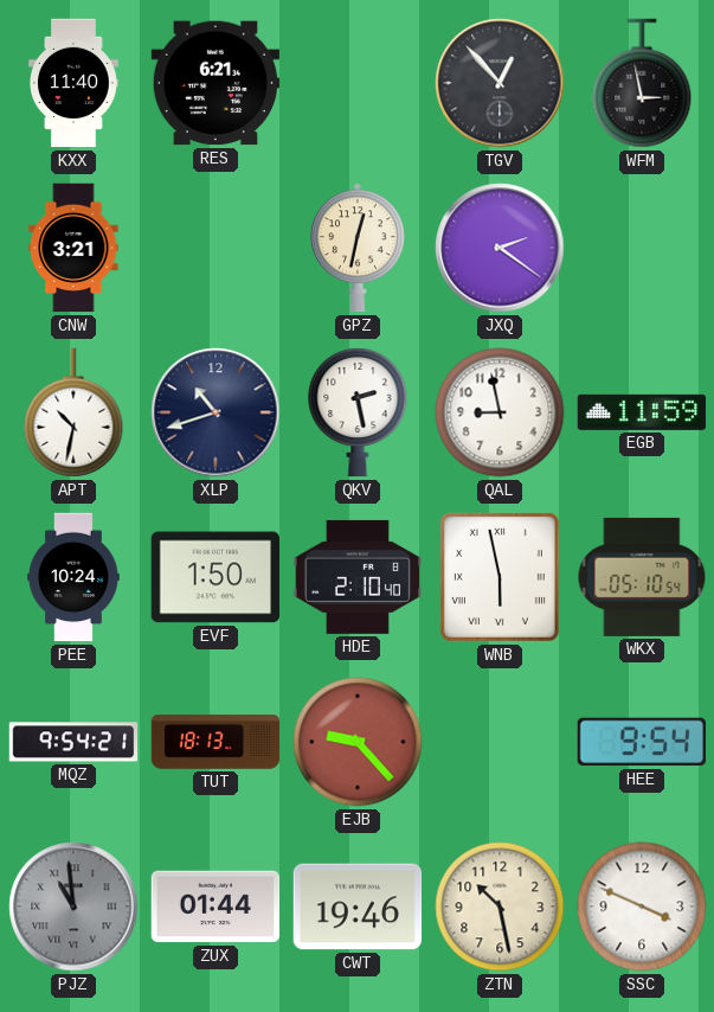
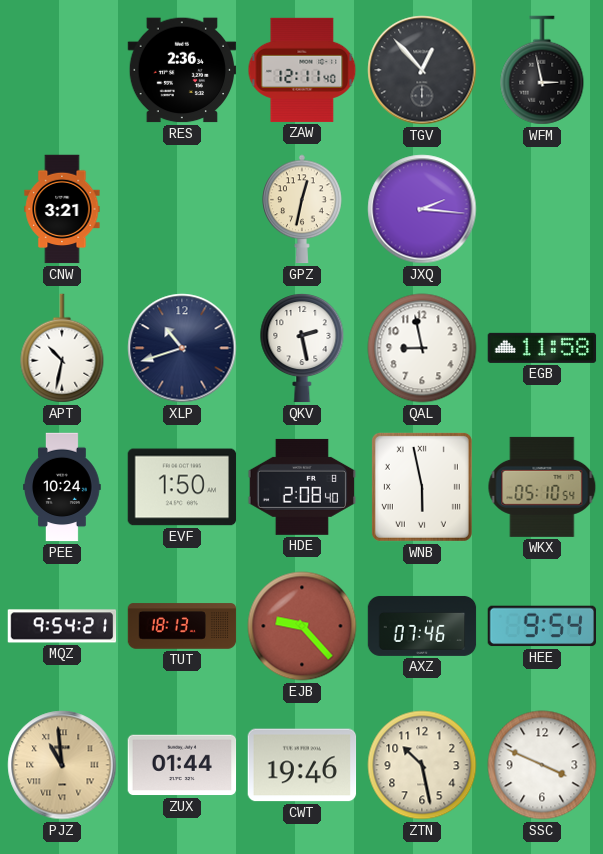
KXX: 11:40 -> none (75, 83)
RES: 6:21 -> 2:36 (182, 70)
ZAW: none -> 12:11 (302, 70)
JXQ: 2:21 -> 2:16 (422, 209)
EGB: 11:59 -> 11:58 (542, 348)
HDE: 2:10 -> 2:08 (302, 487)
AXZ: none -> 07:46 (422, 626)
PJZ dial: grey -> champagne (62, 765)
